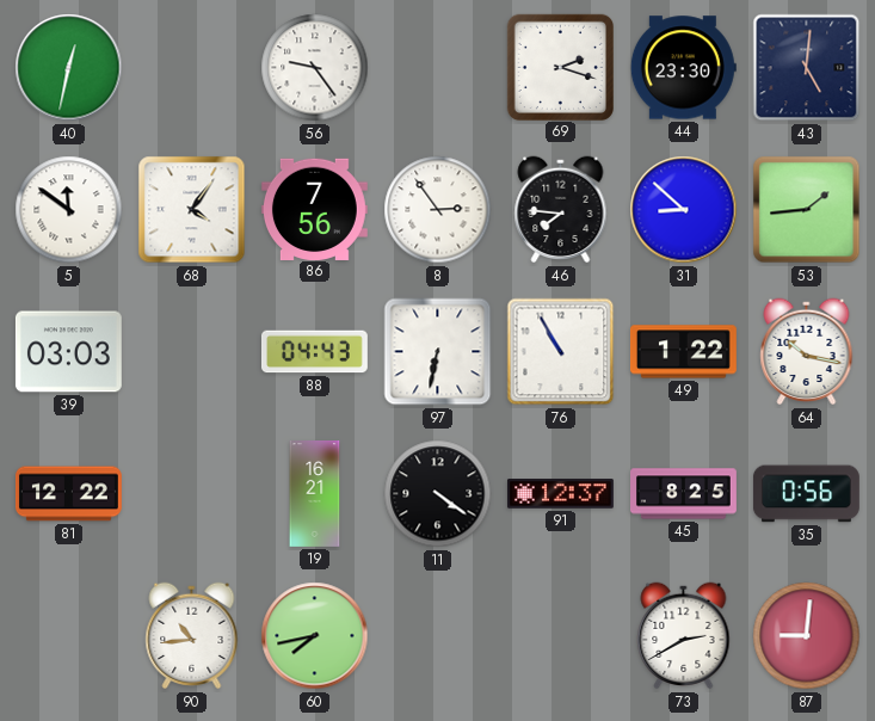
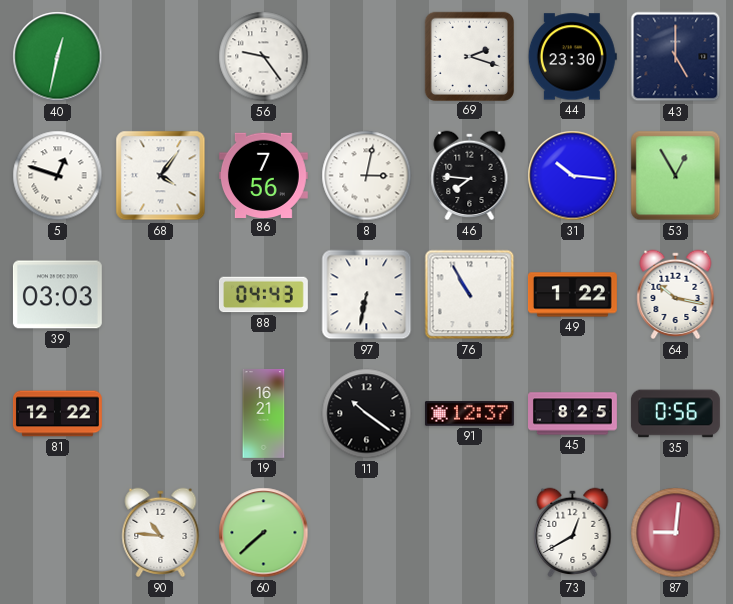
43: 5:01 -> 5:00 (676, 57)
5: 11:51 -> 12:48 (58, 176)
8: 2:54 -> 3:02 (367, 176)
31: 8:52 -> 10:16 (573, 176)
53: 1:44 -> 12:55 (676, 176)
11: 4:21 -> 10:21 (367, 414)
90: 10:44 -> 10:46 (161, 533)
60: 7:43 -> 7:38 (264, 533)
73: 2:40 -> 12:40 (573, 533)
